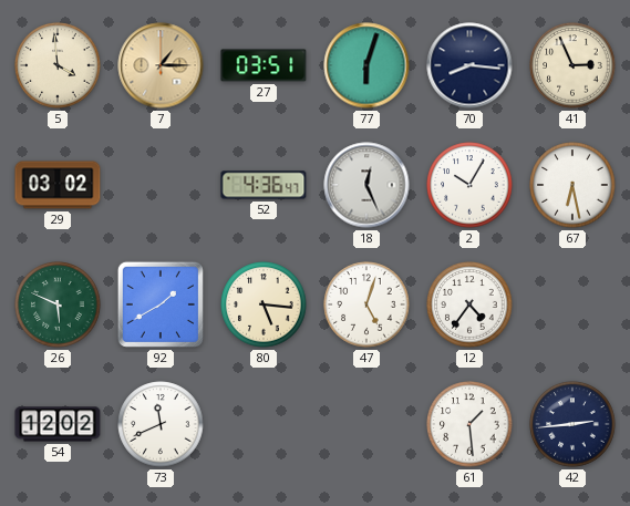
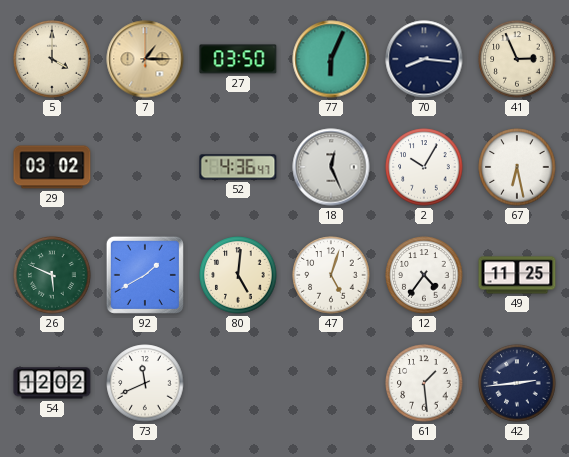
5: 3:59 -> 4:00 (52, 59)
27: 03:51 -> 03:50 (238, 59)
77: 6:03 -> 6:04 (331, 59)
80: 5:16 -> 5:01 (238, 275)
49: none -> 11:25 (517, 275)
